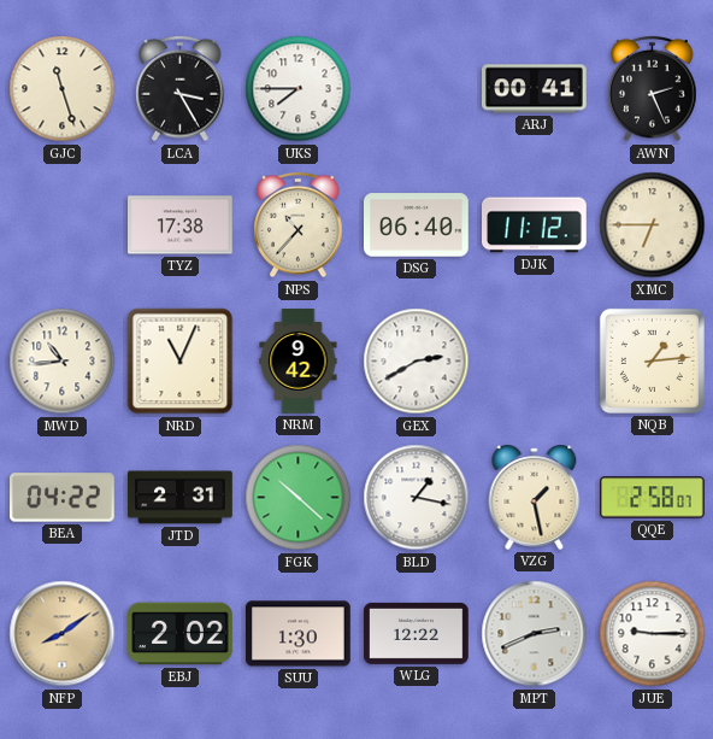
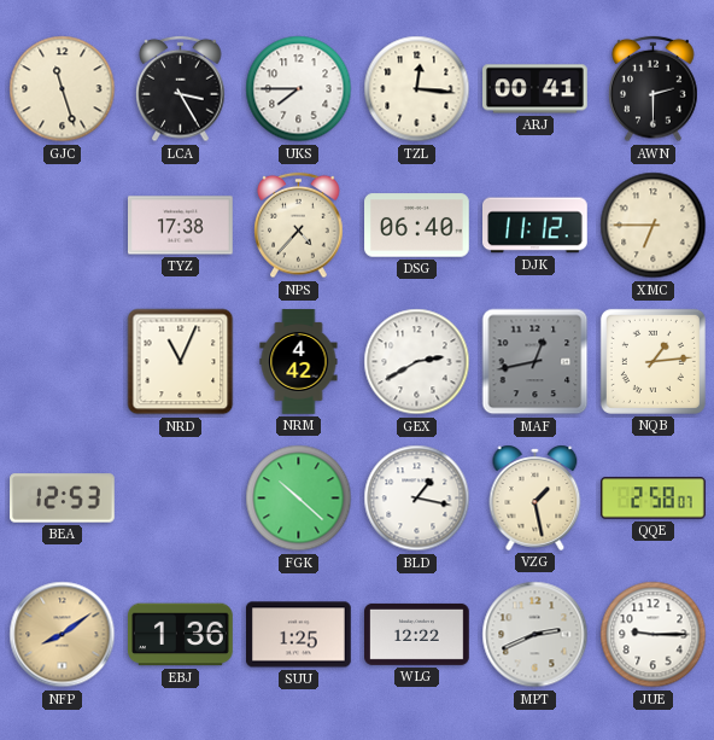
TZL: none -> 12:16 (417, 89)
AWN: 2:26 -> 2:30 (654, 89)
NPS: 10:37 -> 4:37 (299, 226)
MWD: 10:44 -> none (63, 362)
NRM: 9:42 -> 4:42 (299, 362)
MAF: none -> 12:43 (535, 362)
BEA: 04:22 -> 12:53 (63, 499)
JTD: 2:31 -> none (181, 498)
EBJ: 2:02 -> 1:36 (181, 635)
SUU: 1:30 -> 1:25 (299, 635)
